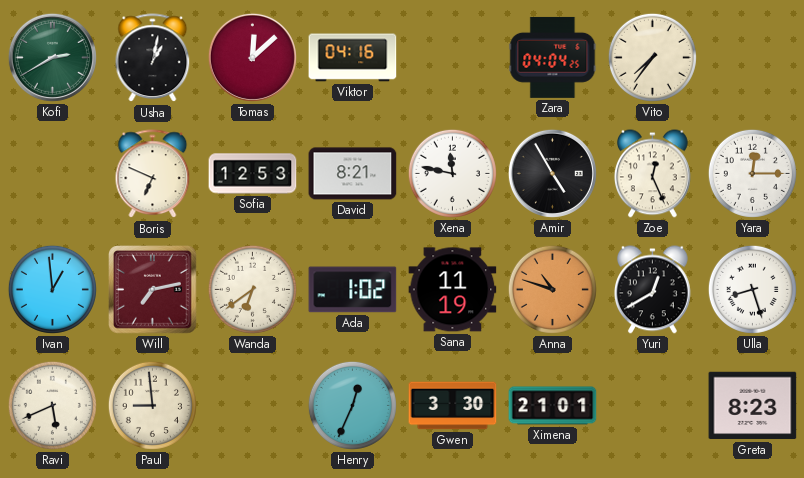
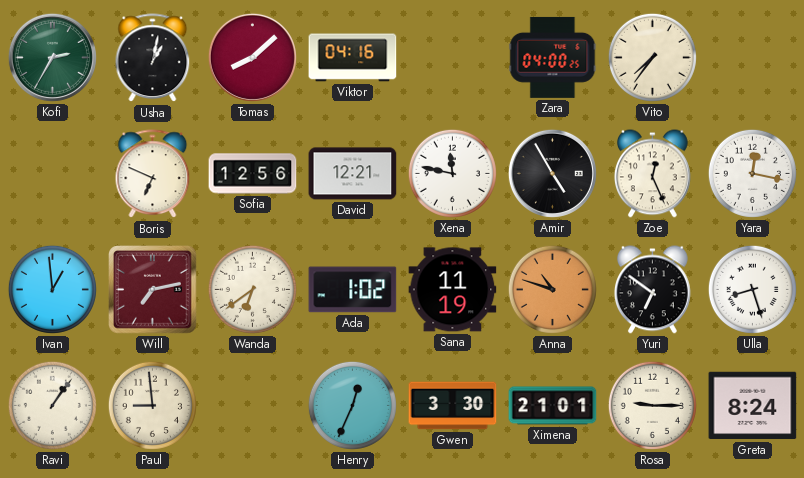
Kofi: 2:40 -> 2:35 (52, 57)
Tomas: 12:08 -> 8:08 (252, 57)
Zara: 04:04 -> 04:00 (553, 57)
Sofia: 12:53 -> 12:56 (253, 174)
David: 8:21 -> 12:21 (353, 174)
Yara: 12:15 -> 12:17 (752, 173)
Yuri: 12:40 -> 6:51 (652, 290)
Ravi: 5:41 -> 1:06 (52, 405)
Rosa: none -> 9:15 (652, 405)
Greta: 8:23 -> 8:24 (753, 406)
